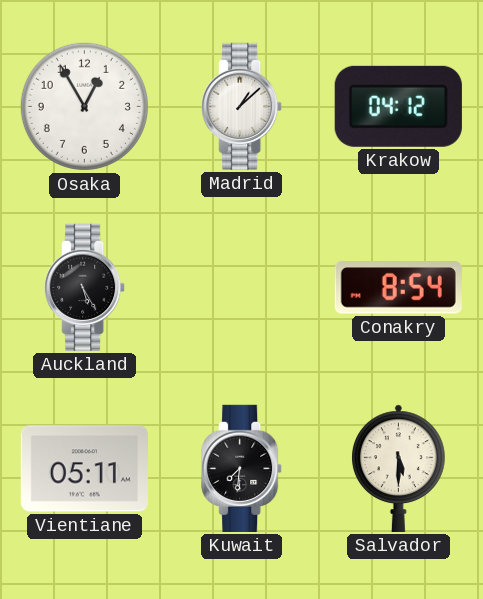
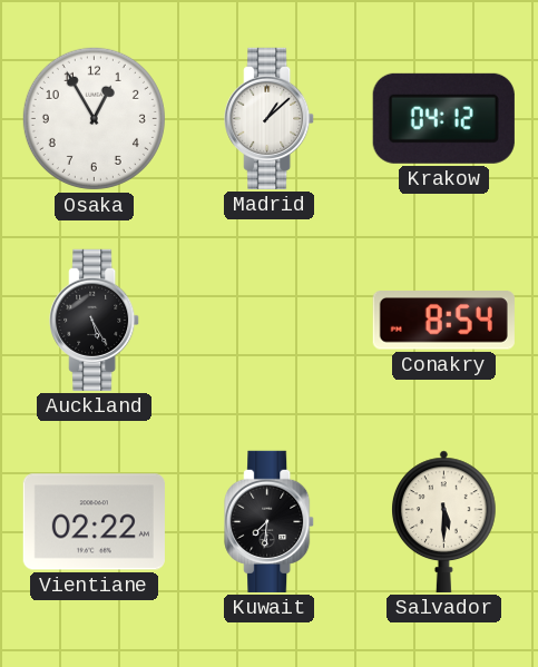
Vientiane: 05:11 -> 02:22 (94, 522)
